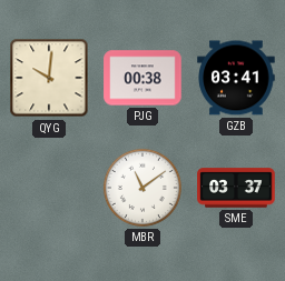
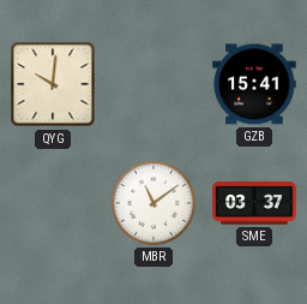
PJG: 00:38 -> none (142, 78)
GZB: 03:41 -> 15:41 (254, 84)
